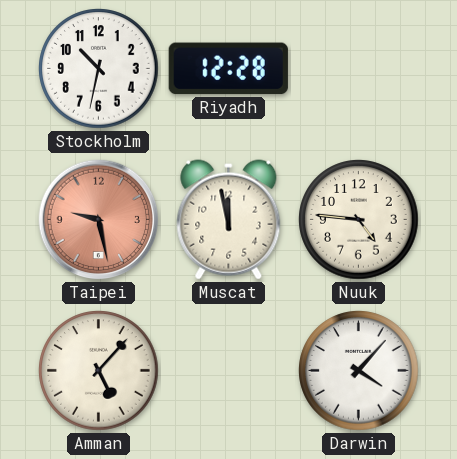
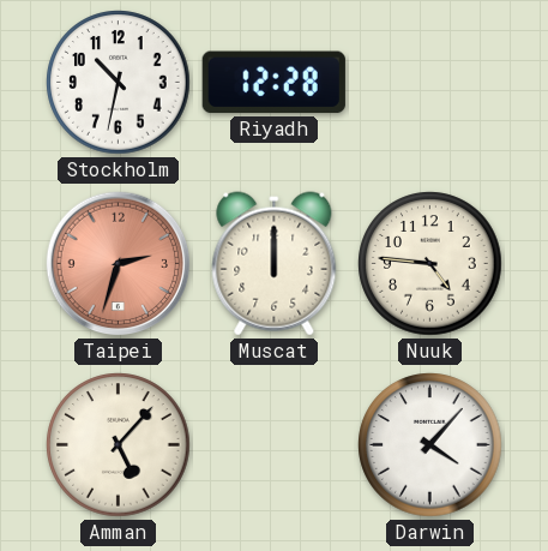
Taipei: 9:28 -> 2:33 (119, 264)
Muscat: 11:58 -> 12:00 (275, 264)
